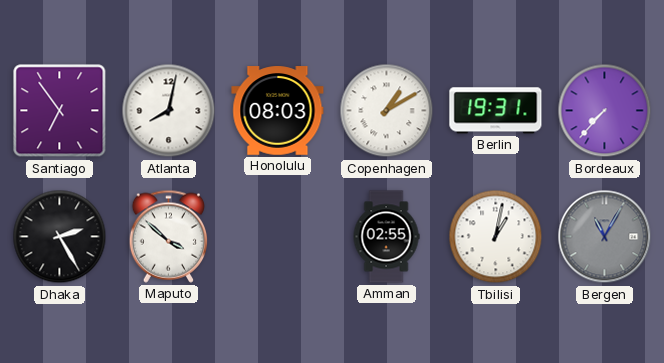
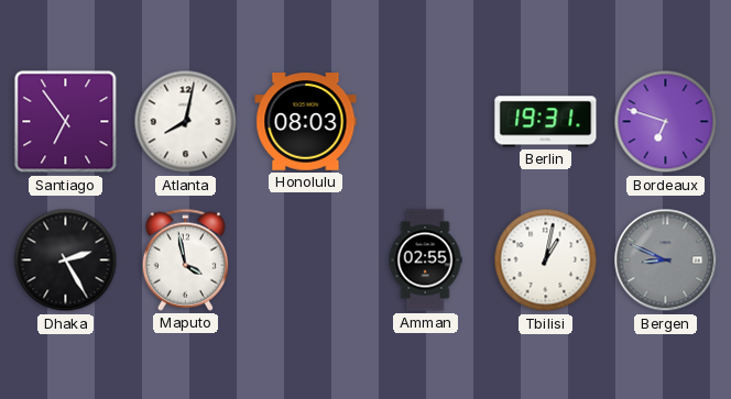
Copenhagen: 1:10 -> none (387, 111)
Bordeaux: 7:37 -> 6:48 (666, 122)
Maputo: 3:52 -> 3:58 (185, 259)
Bergen: 11:05 -> 8:49 (666, 261)
